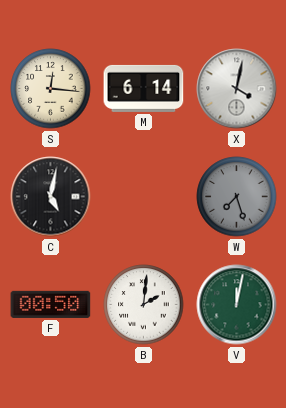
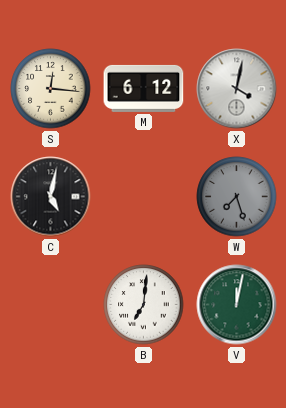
M: 6:14 -> 6:12 (144, 88)
F: 00:50 -> none (51, 304)
B: 2:01 -> 7:01 (144, 305)
